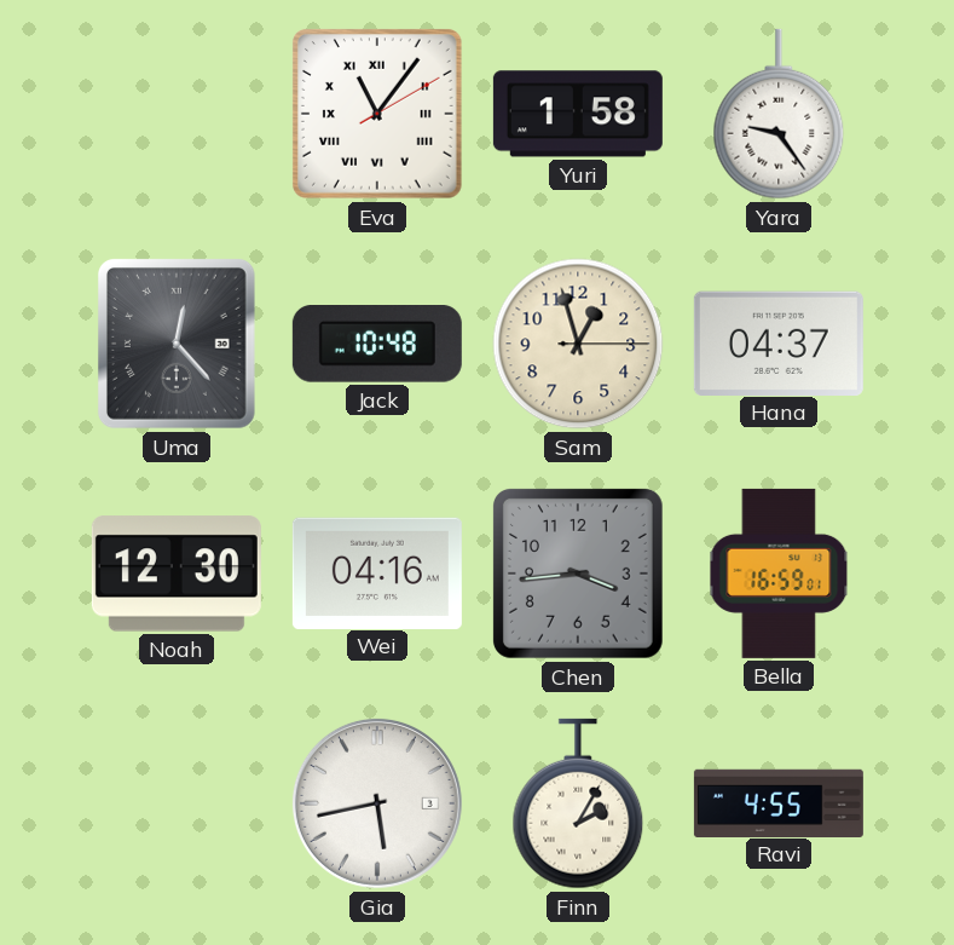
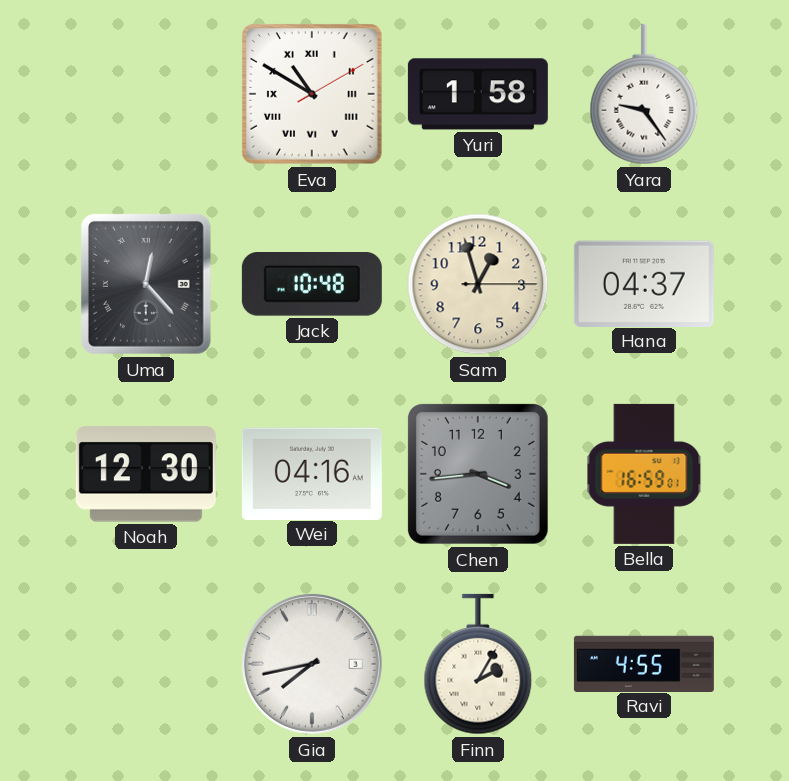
Eva: 11:06 -> 10:50 (312, 94)
Gia: 5:43 -> 7:43 (312, 664)
